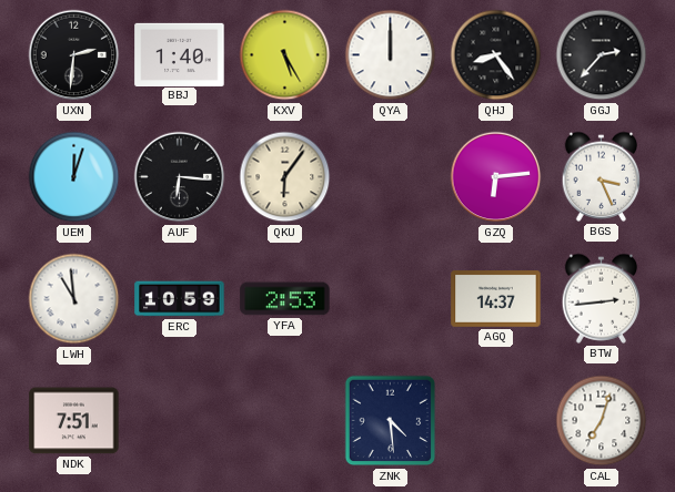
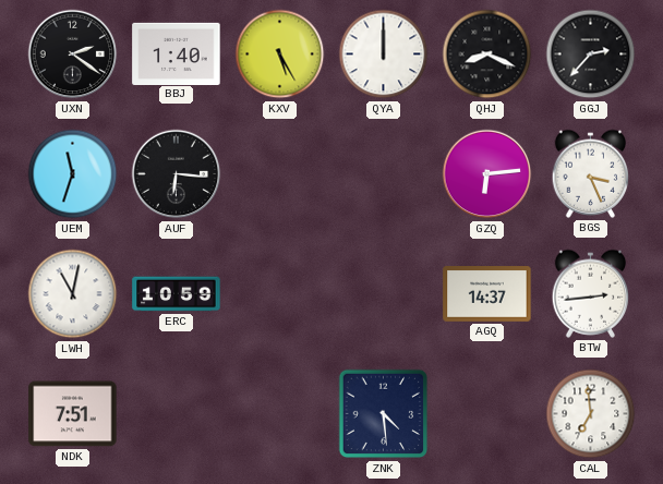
UXN: 2:31 -> 2:21 (73, 55)
QHJ: 8:24 -> 8:19 (487, 55)
UEM: 12:03 -> 11:33 (73, 174)
QKU: 6:06 -> none (285, 177)
LWH: 10:59 -> 11:02 (73, 294)
YFA: 2:53 -> none (285, 299)
CAL: 7:03 -> 6:59 (591, 414)
